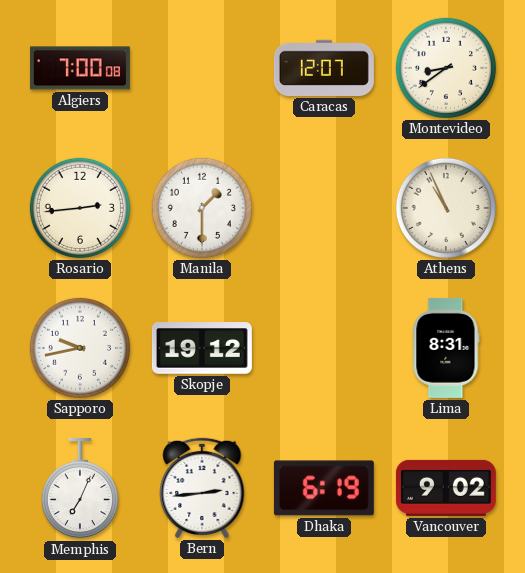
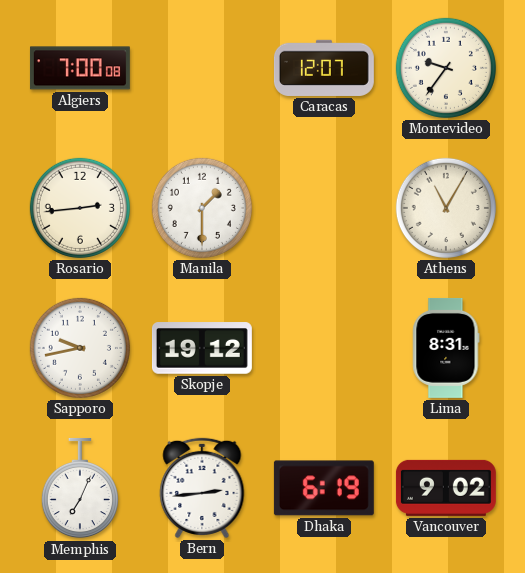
Montevideo: 8:39 -> 9:36 (446, 68)
Athens: 10:56 -> 11:05 (446, 208)
